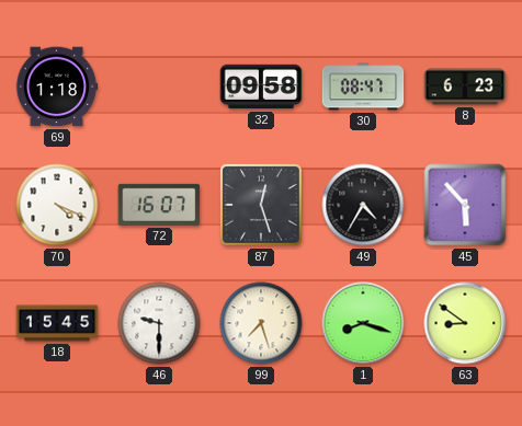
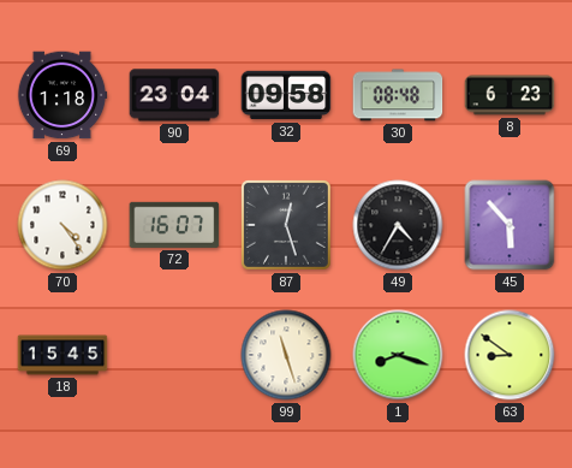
90: none -> 23:04 (174, 95)
30: 08:47 -> 08:48 (398, 95)
70: 4:19 -> 4:24 (62, 225)
46: 9:30 -> none (159, 323)
99: 7:27 -> 11:27 (286, 355)
